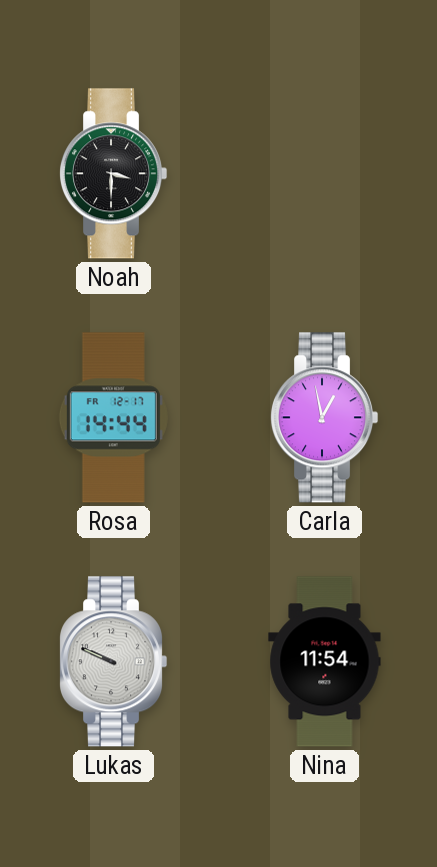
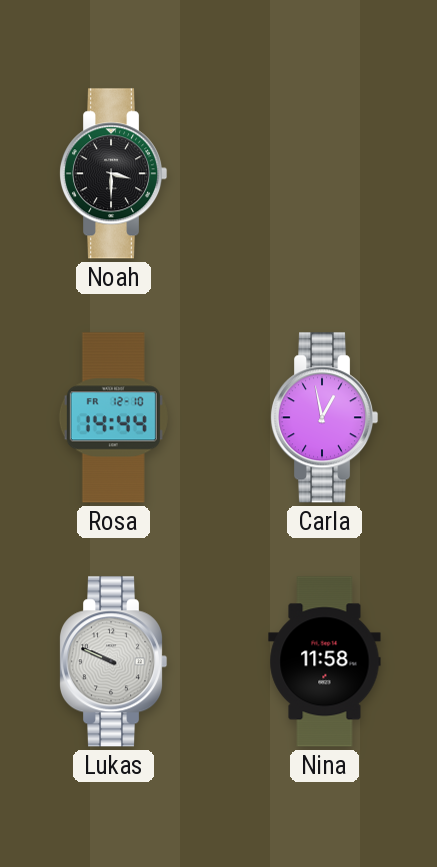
Rosa date: FR 12-17 -> FR 12-10 (113, 418)
Nina: 11:54 -> 11:58 (325, 662)
